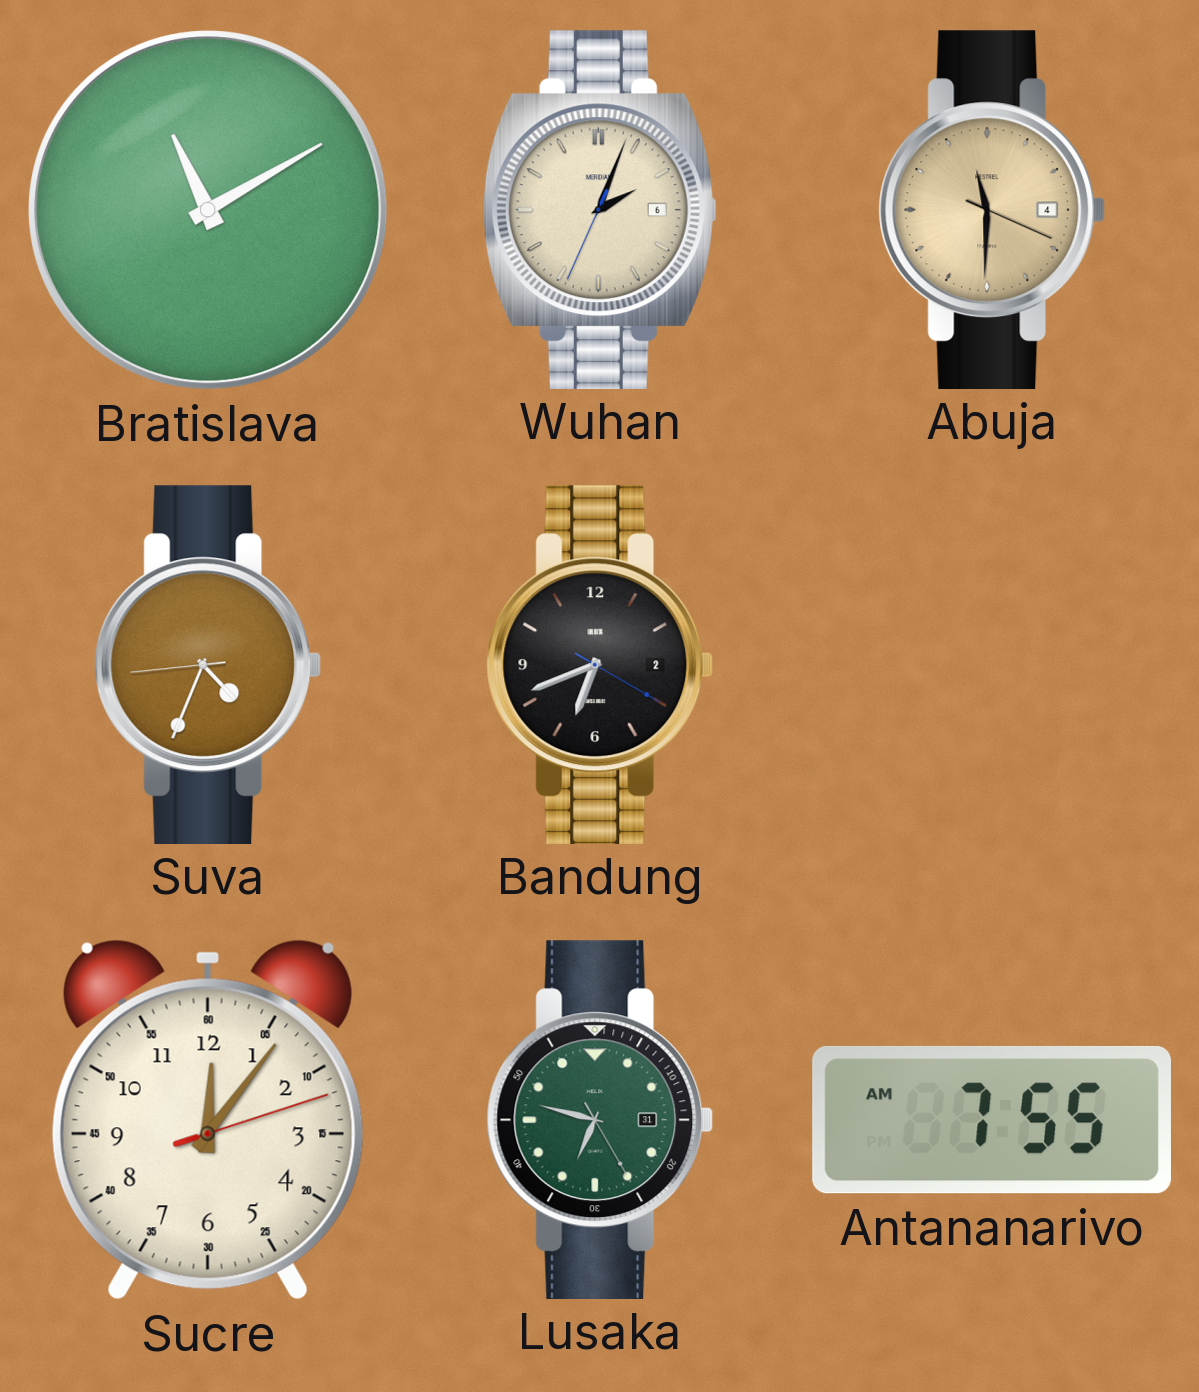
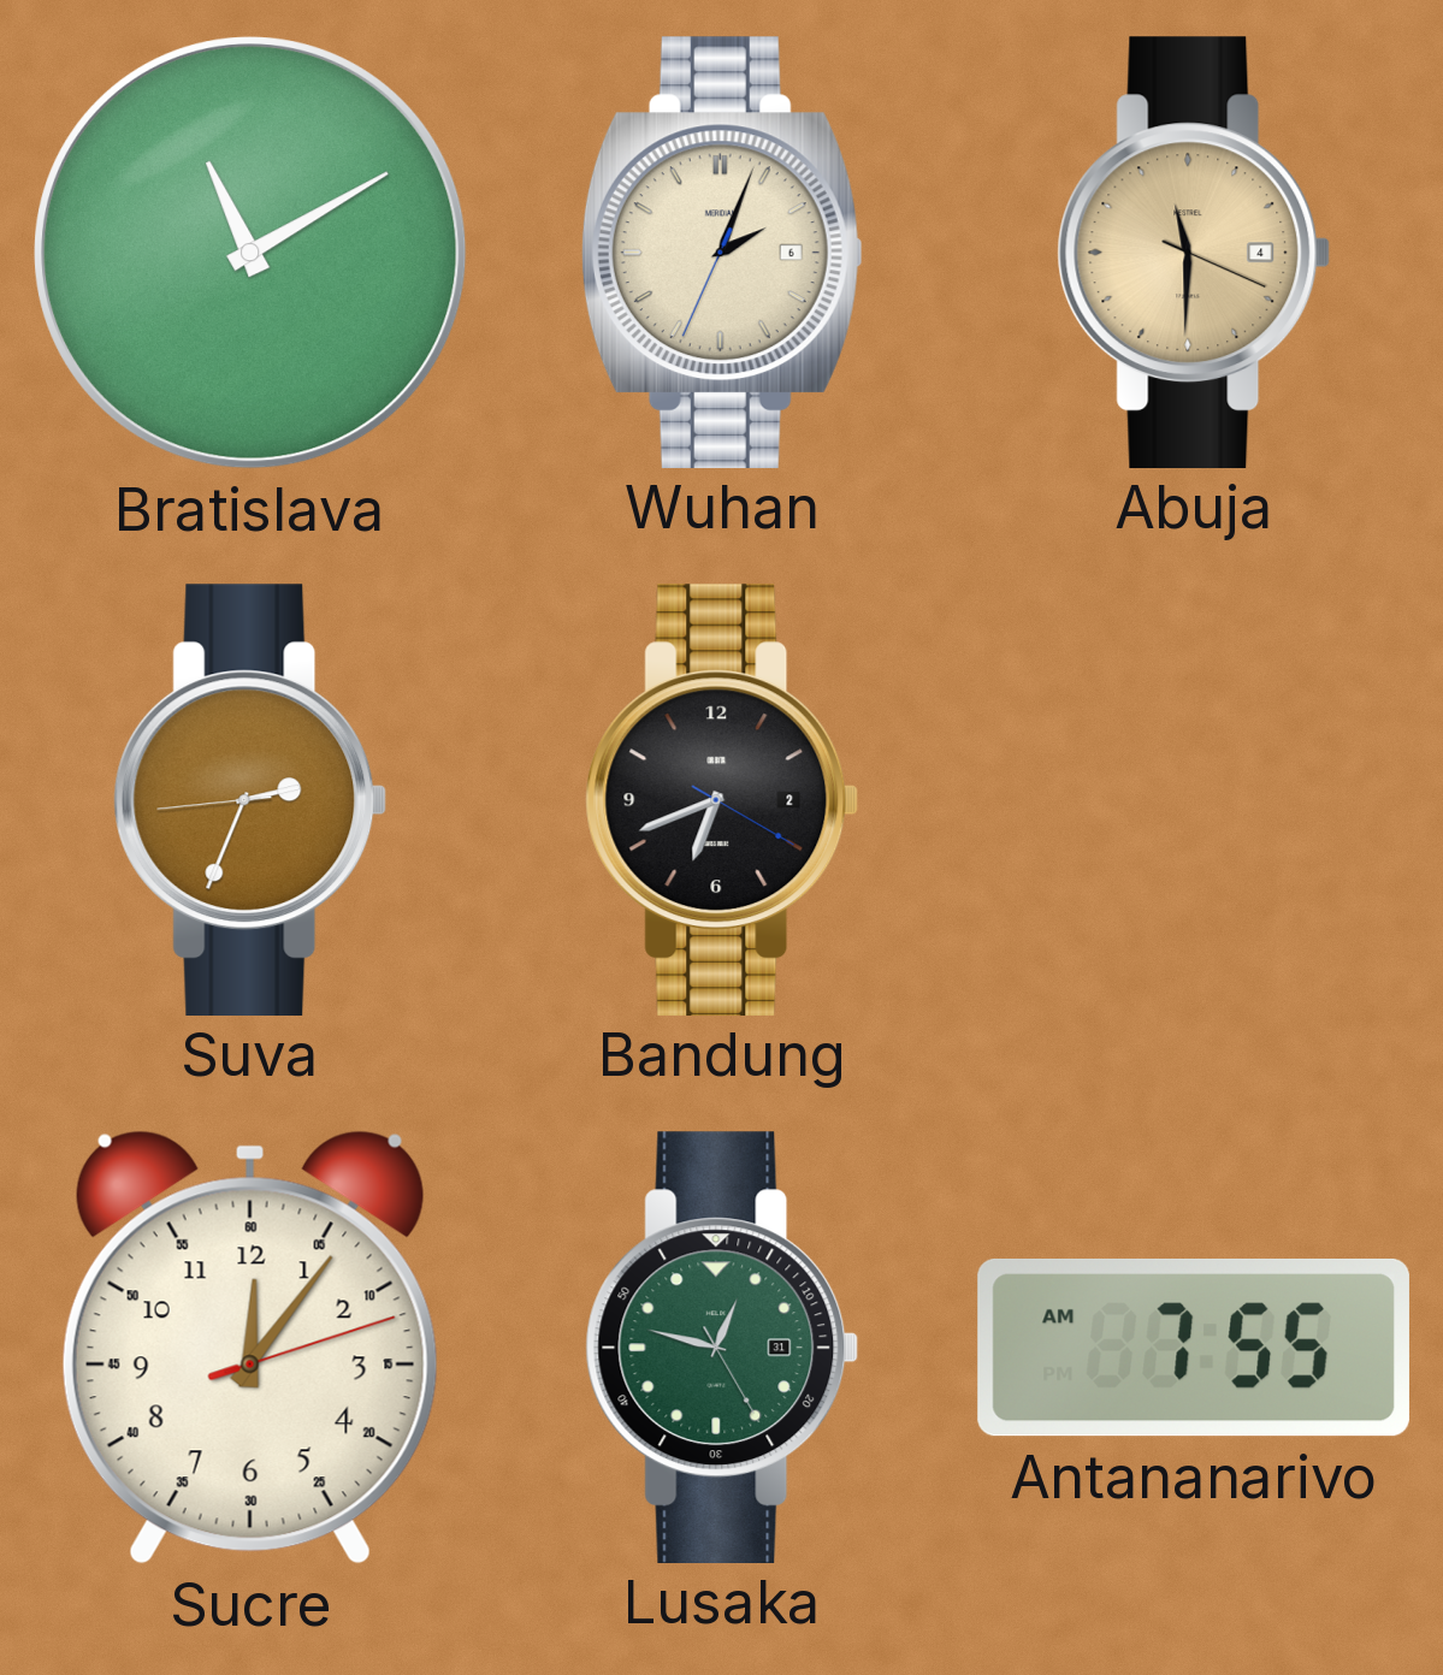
Suva: 4:33 -> 2:33 (250, 799)
Lusaka: 6:47 -> 12:47 (722, 1346)
